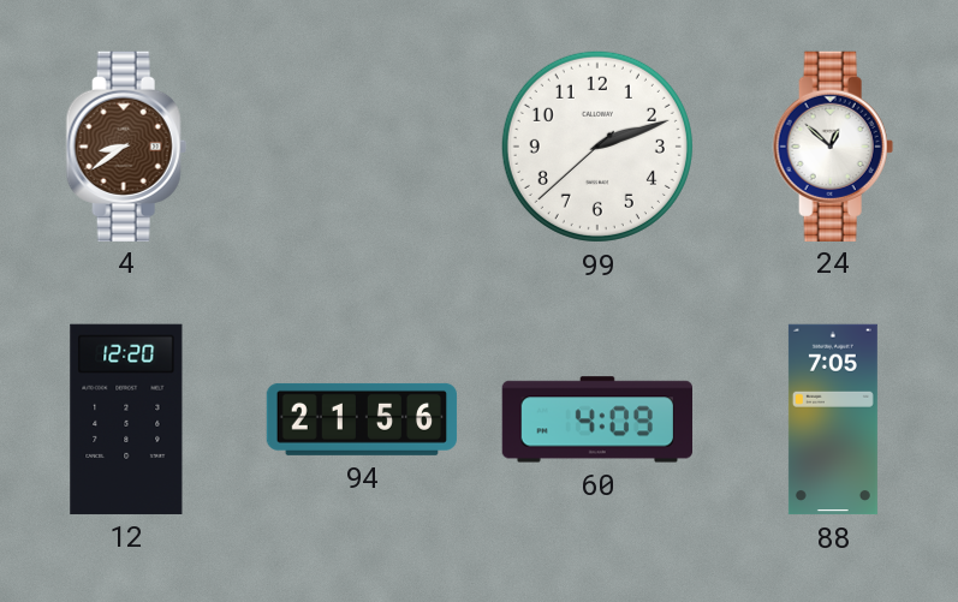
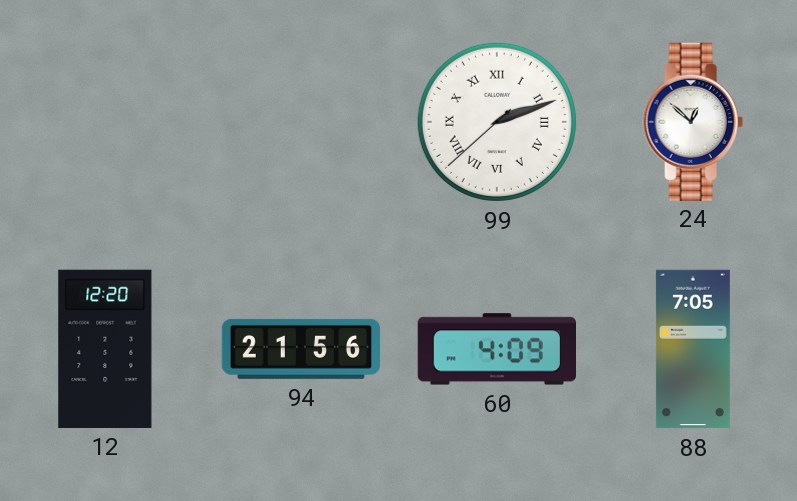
4: 8:39 -> none (126, 145)
99 numerals: Arabic -> Roman (497, 122)
